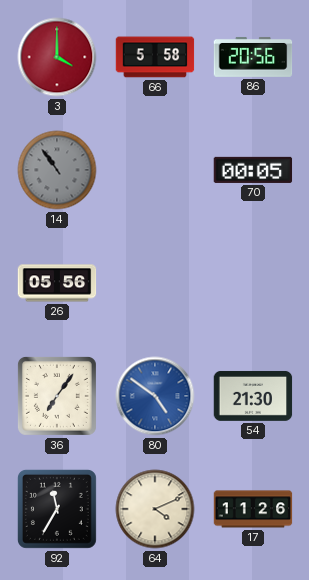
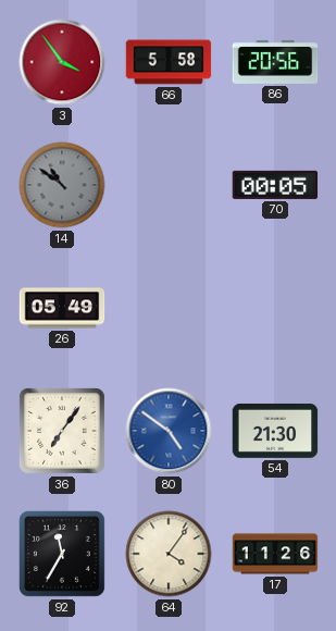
3: 4:00 -> 3:54 (62, 62)
14: 10:54 -> 10:51 (62, 185)
26: 05:56 -> 05:49 (62, 308)
64: 4:11 -> 4:06 (169, 554)
